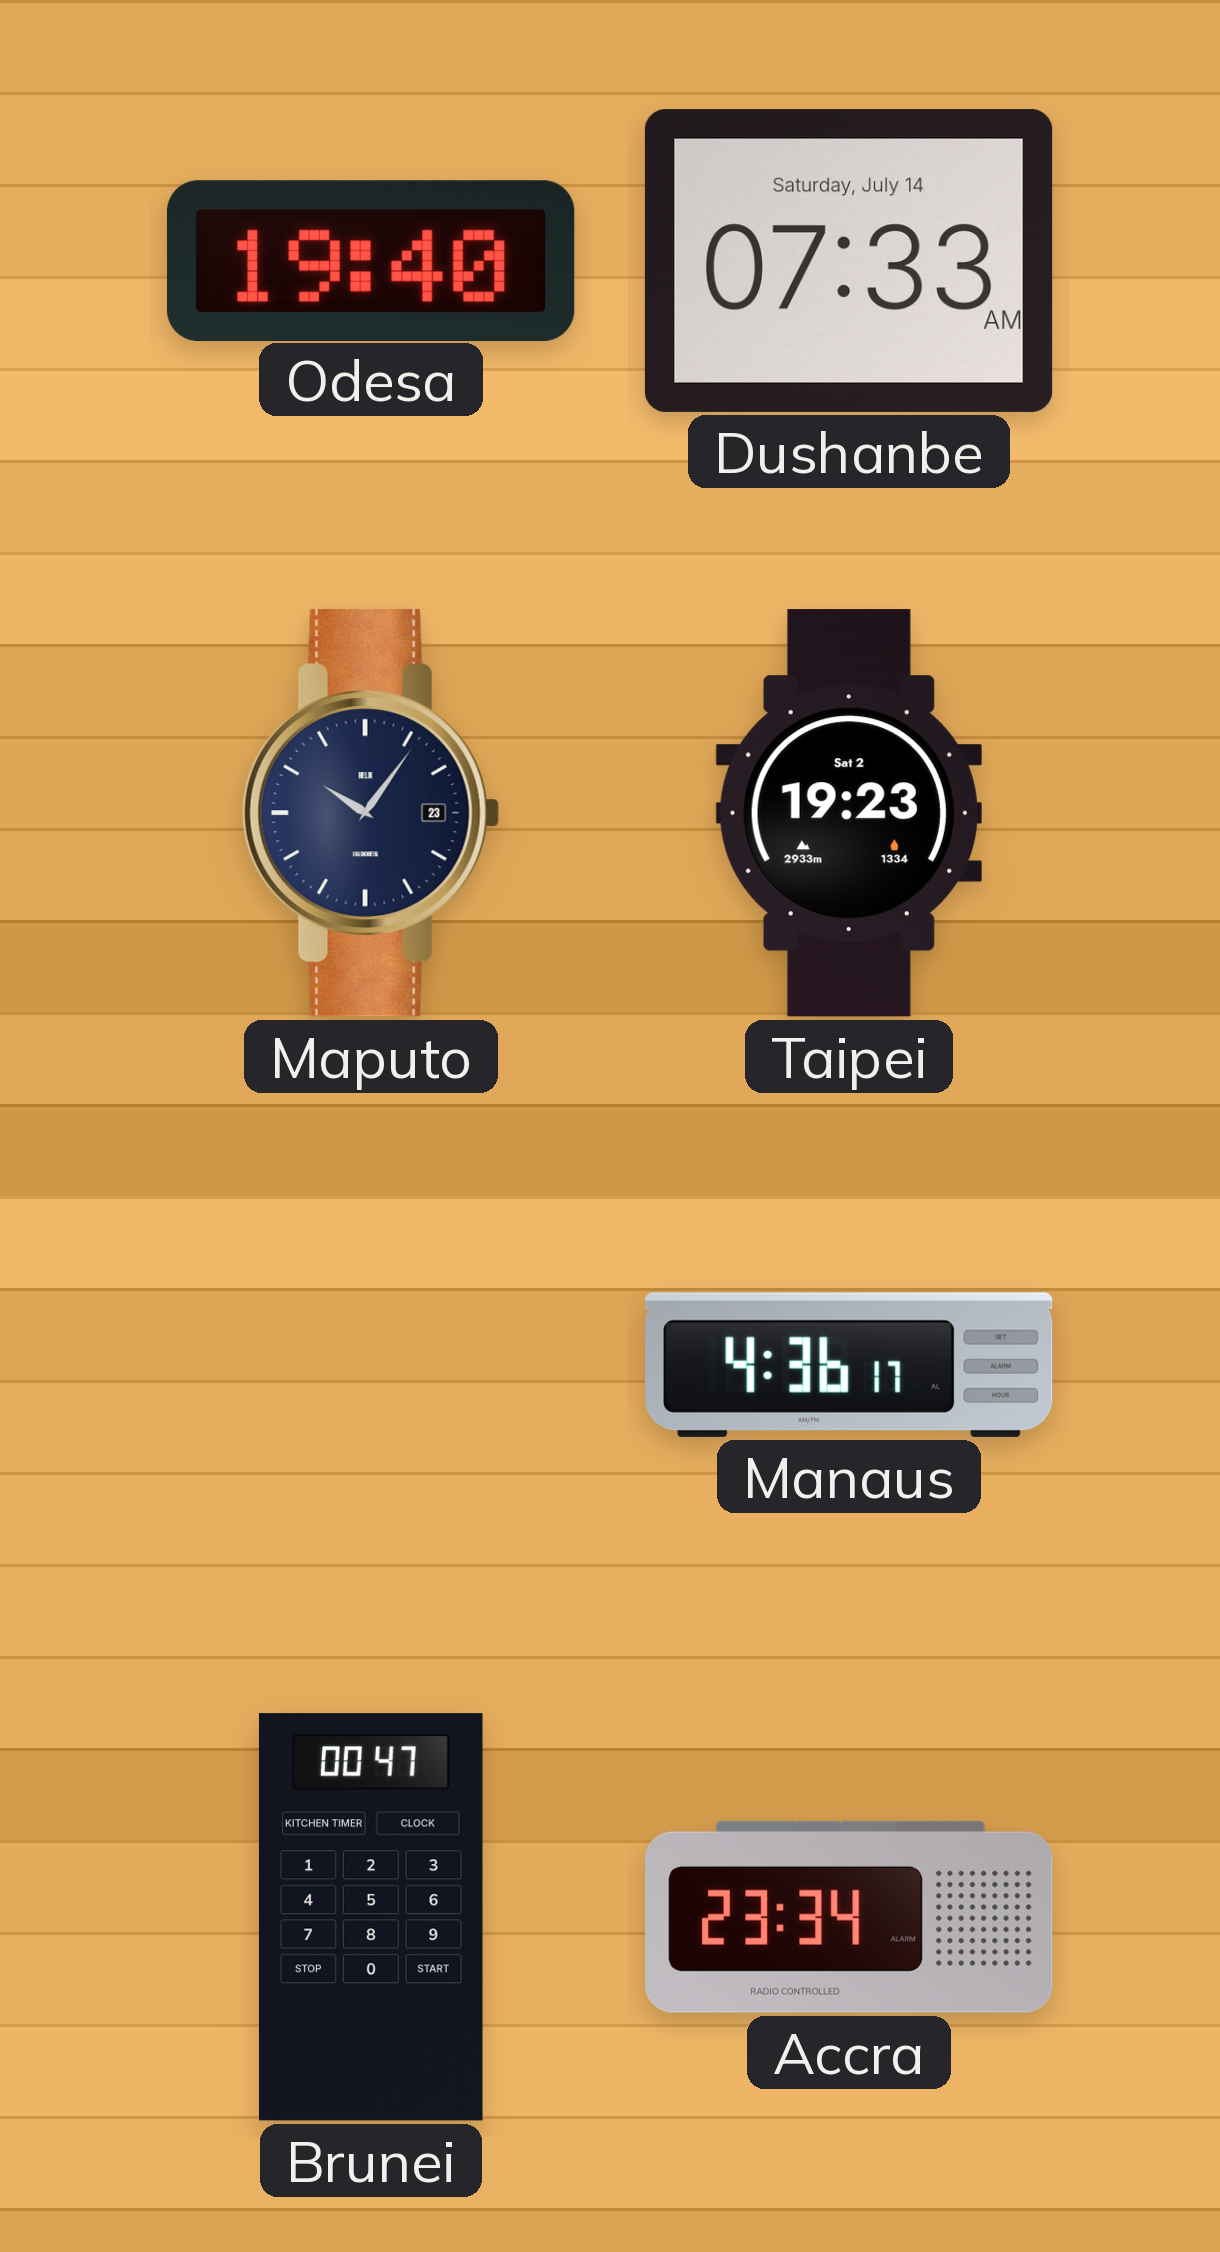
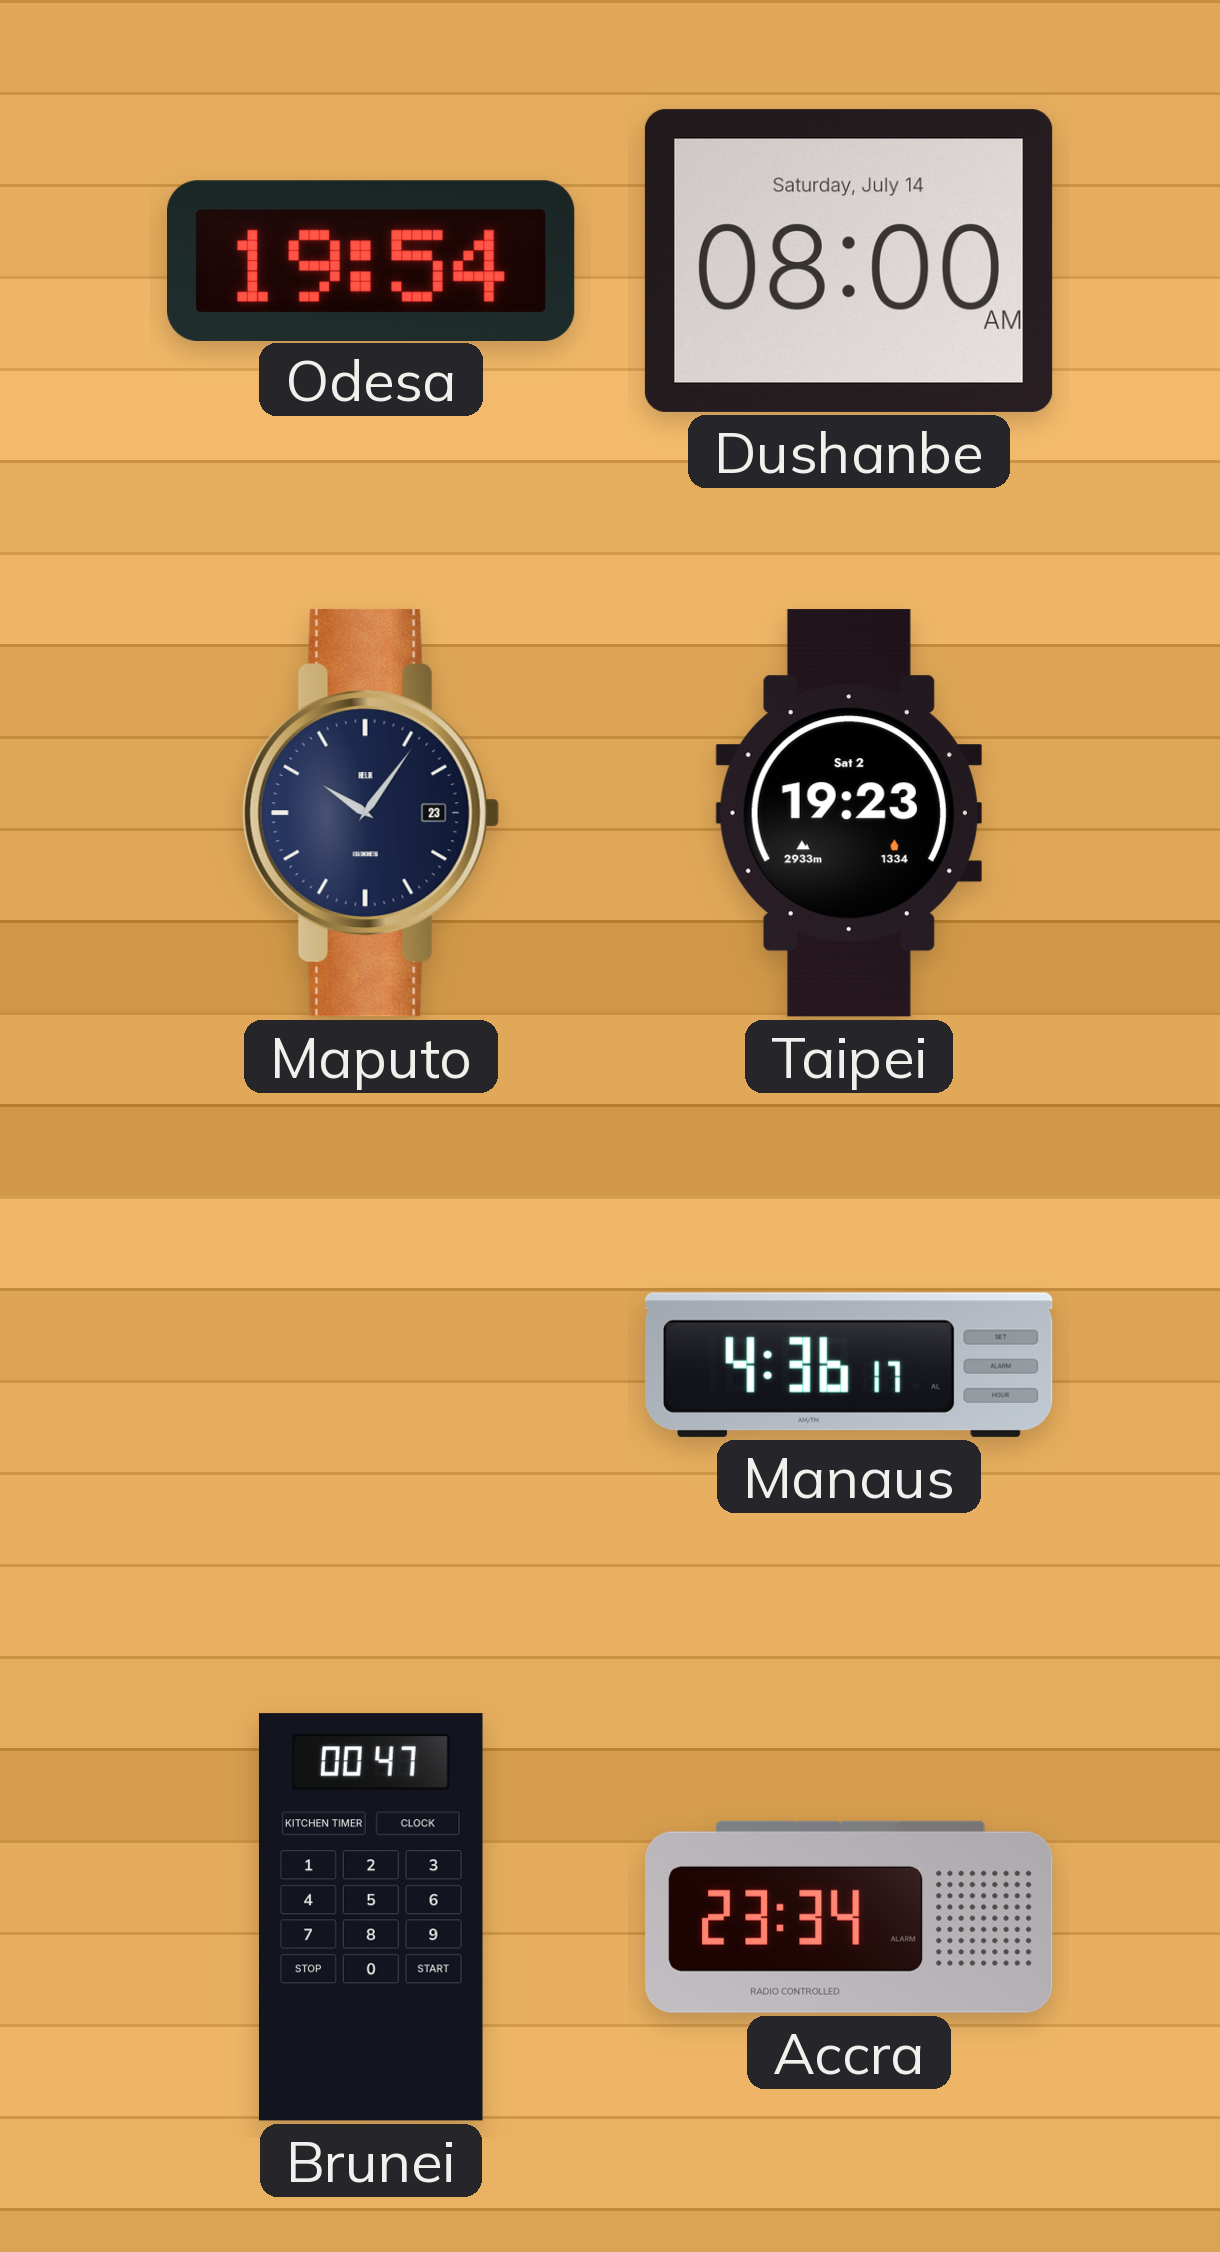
Odesa: 19:40 -> 19:54 (372, 260)
Dushanbe: 07:33 -> 08:00 (849, 261)
